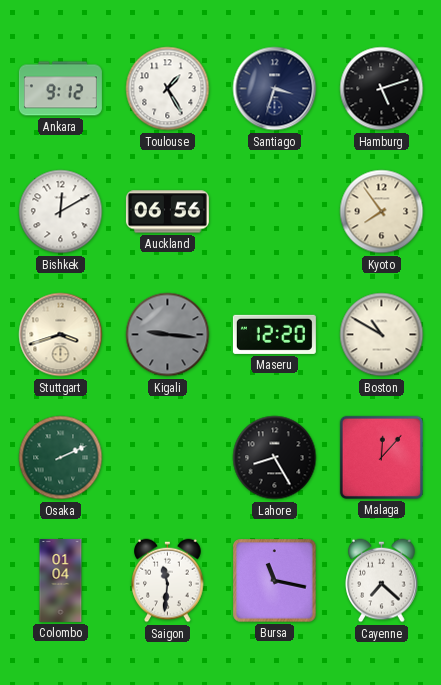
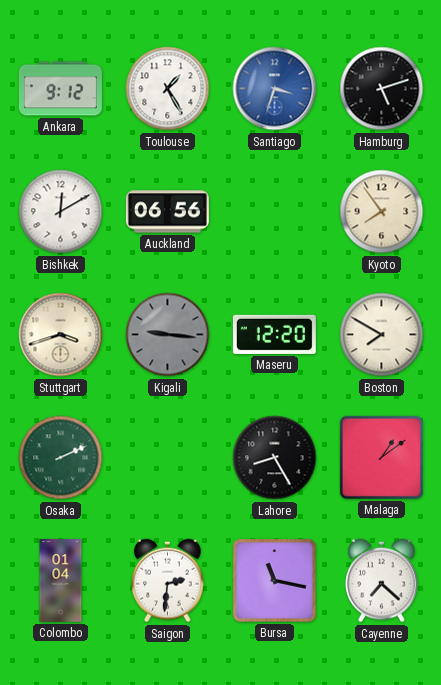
Santiago dial: navy -> blue (275, 89)
Boston: 10:50 -> 7:50 (382, 335)
Malaga: 12:07 -> 1:09 (381, 457)
Saigon: 11:31 -> 2:31 (168, 581)
